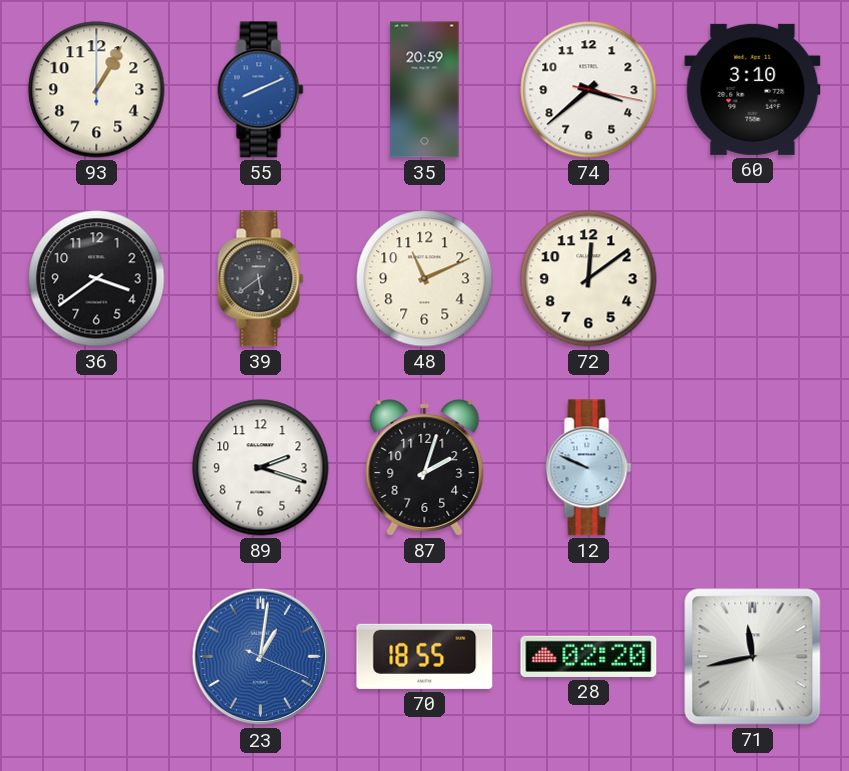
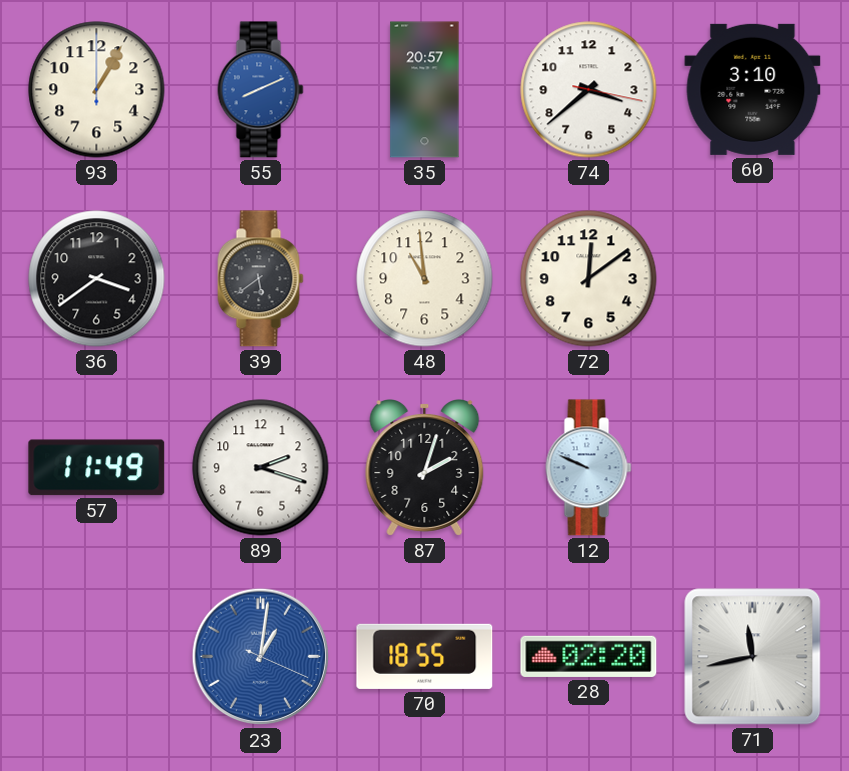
35: 20:59 -> 20:57 (425, 90)
48: 11:11 -> 10:59 (425, 279)
57: none -> 11:49 (97, 468)
